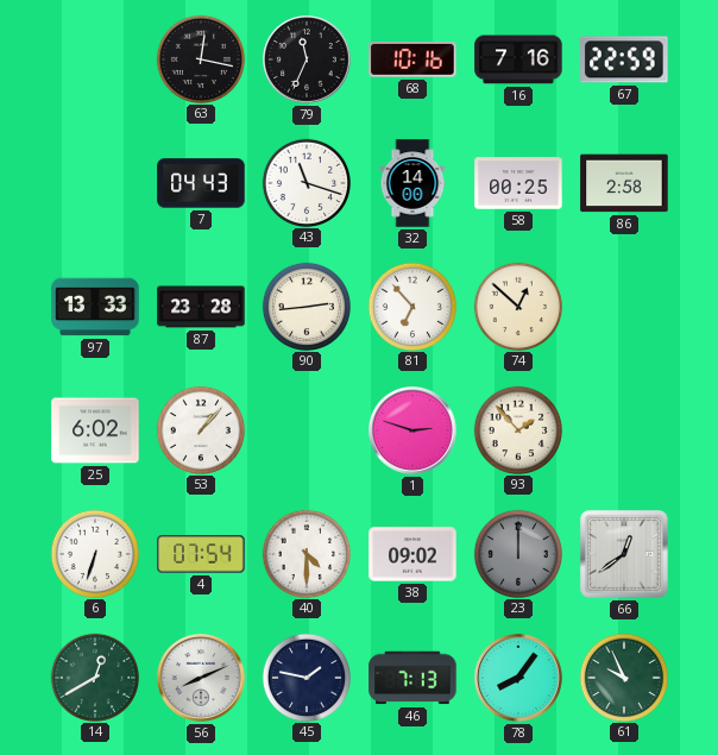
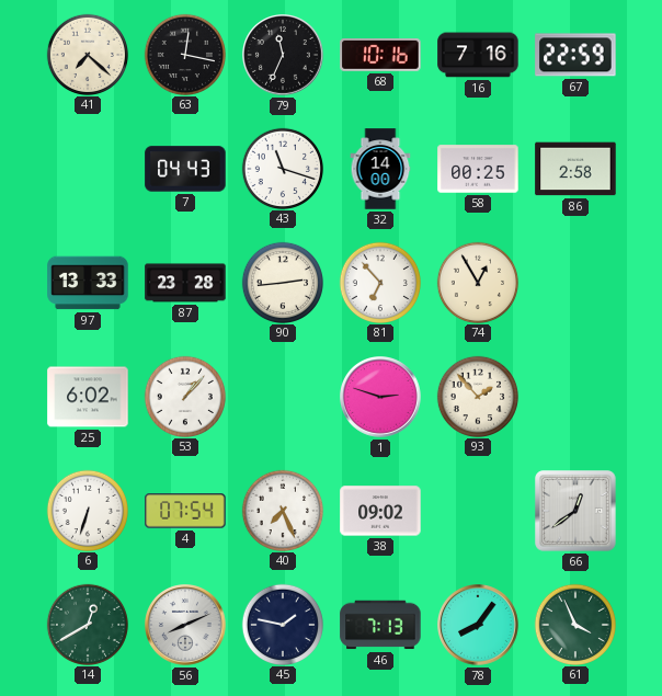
41: none -> 7:22 (87, 54)
74: 12:52 -> 12:55 (477, 282)
40: 4:30 -> 7:26 (282, 510)
23: 12:00 -> none (517, 553)
61: 9:56 -> 3:56 (574, 624)
